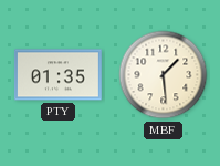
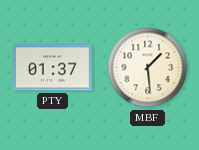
PTY: 01:35 -> 01:37 (52, 68)
